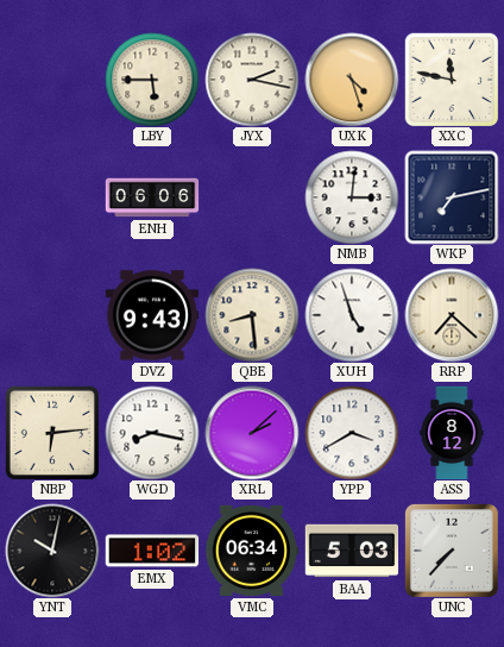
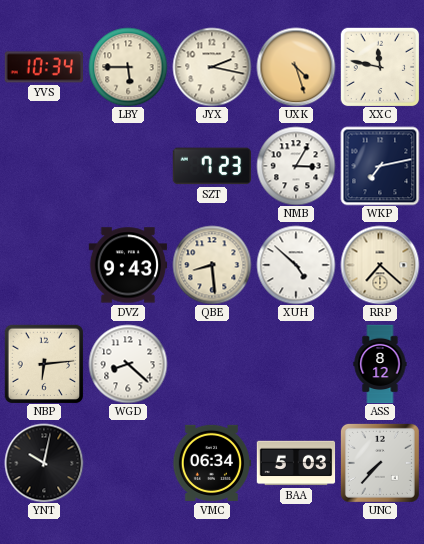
YVS: none -> 10:34 (43, 67)
ENH: 06:06 -> none (152, 197)
SZT: none -> 7:23 (211, 166)
NMB: 3:01 -> 3:05 (296, 166)
XUH: 4:57 -> 4:52 (296, 265)
WGD: 8:17 -> 8:22 (128, 364)
XRL: 2:08 -> none (252, 433)
YPP: 3:40 -> none (352, 433)
EMX: 1:02 -> none (152, 551)
